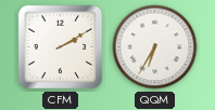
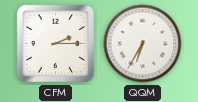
CFM: 2:10 -> 2:15 (56, 44)
